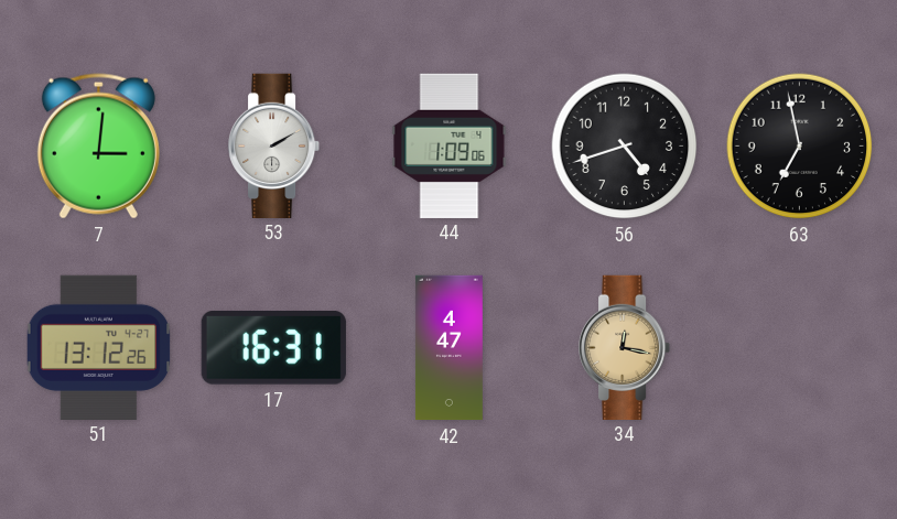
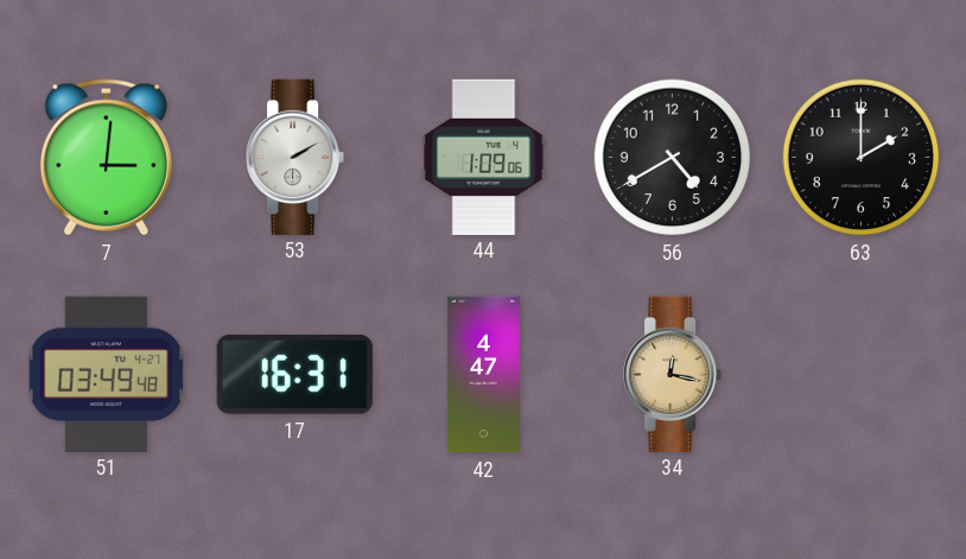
56: 4:42 -> 4:40 (673, 158)
63: 6:58 -> 2:00 (862, 158)
51: 13:12 -> 03:49 (107, 374)
